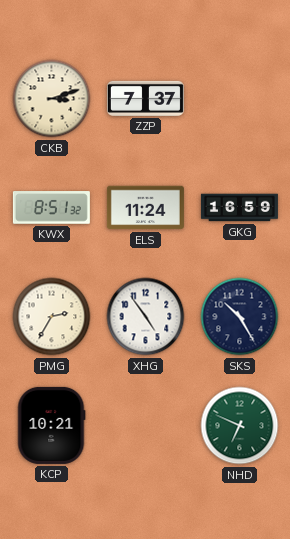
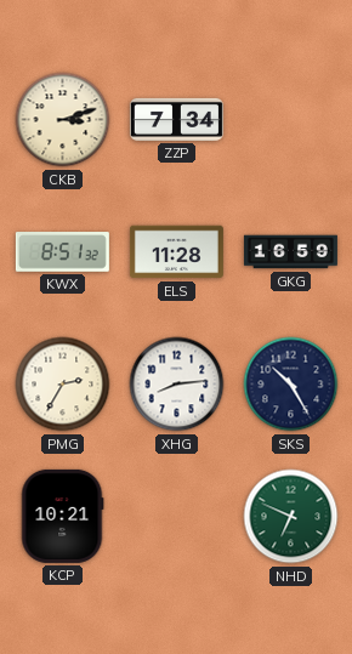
ZZP: 7:37 -> 7:34 (176, 119)
ELS: 11:24 -> 11:28 (176, 252)
XHG: 4:54 -> 8:14 (177, 385)
